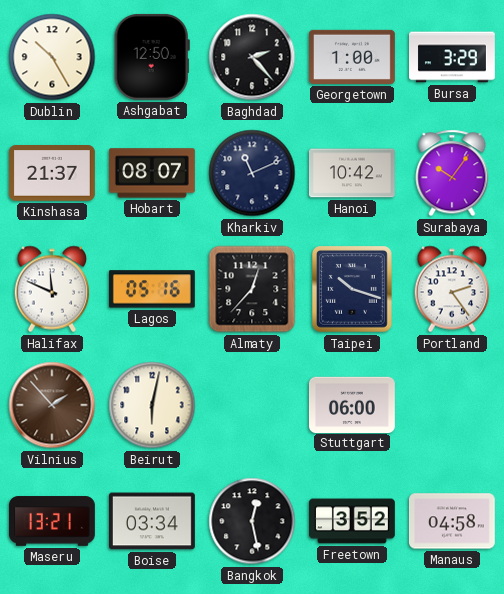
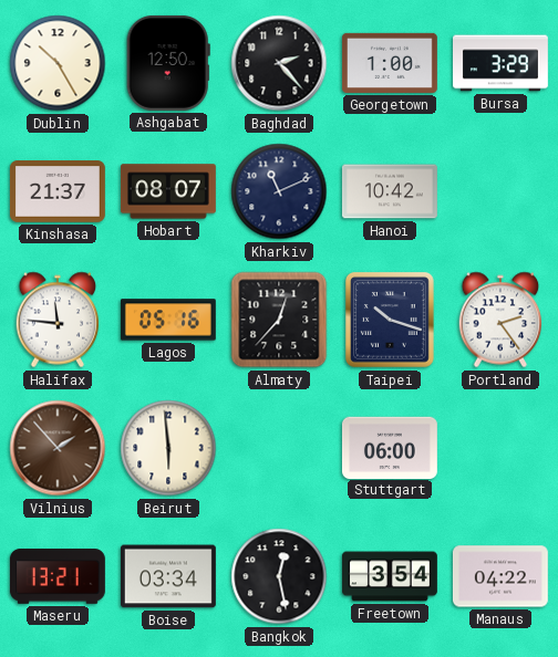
Surabaya: 10:06 -> none (452, 173)
Halifax: 11:49 -> 11:46 (58, 320)
Beirut: 6:02 -> 5:59 (168, 448)
Freetown: 3:52 -> 3:54 (390, 576)
Manaus: 04:58 -> 04:22 (500, 576)
